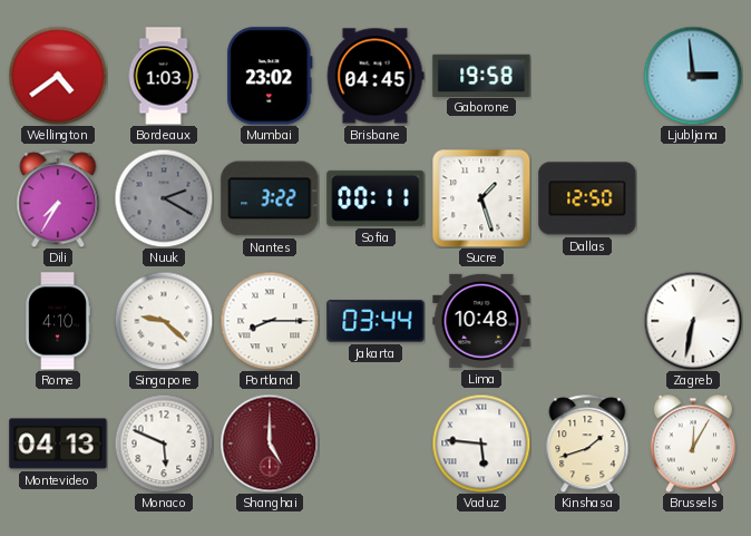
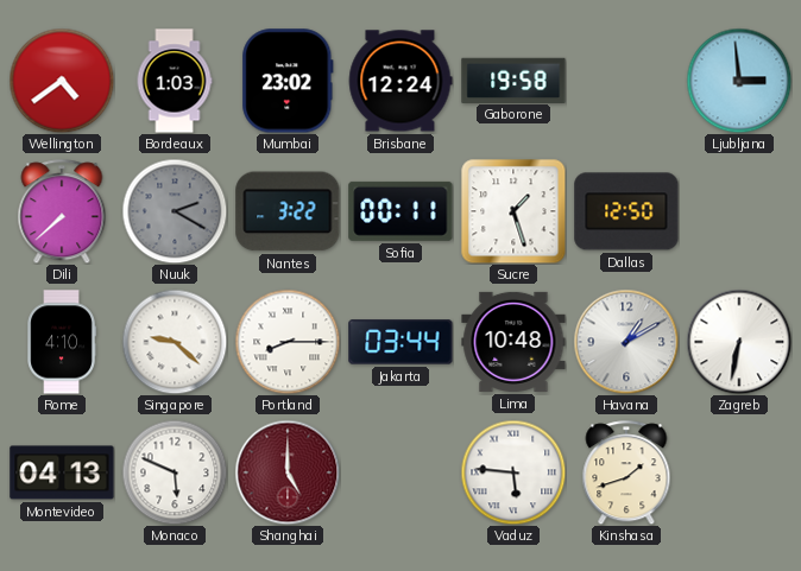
Brisbane: 04:45 -> 12:24 (400, 81)
Dili: 7:35 -> 7:38 (62, 211)
Havana: none -> 1:10 (626, 342)
Brussels: 12:05 -> none (692, 444)
